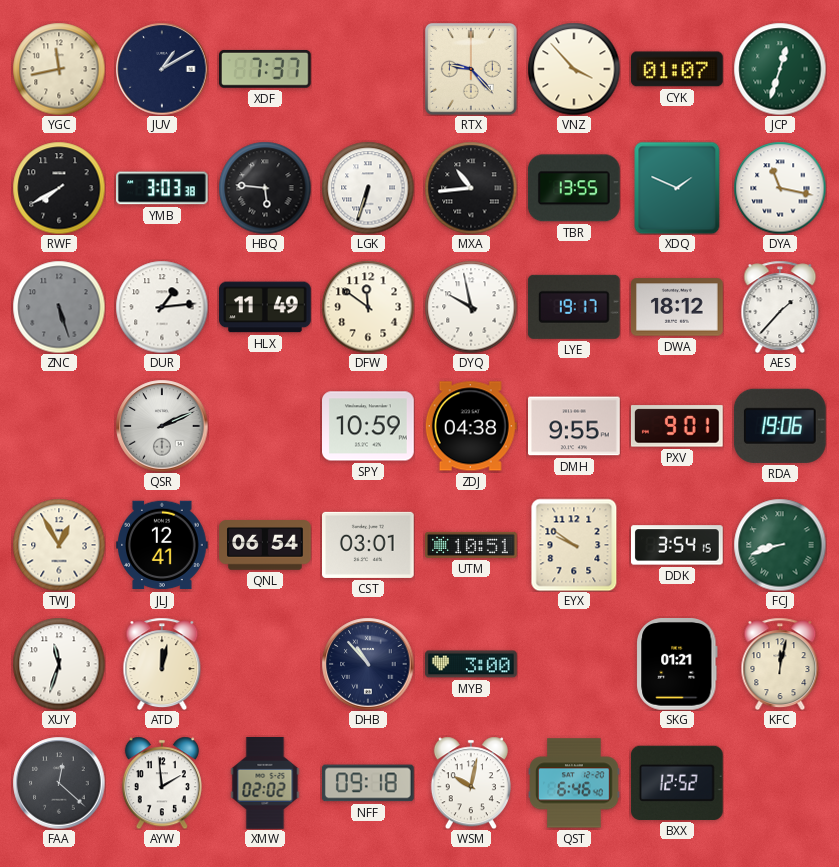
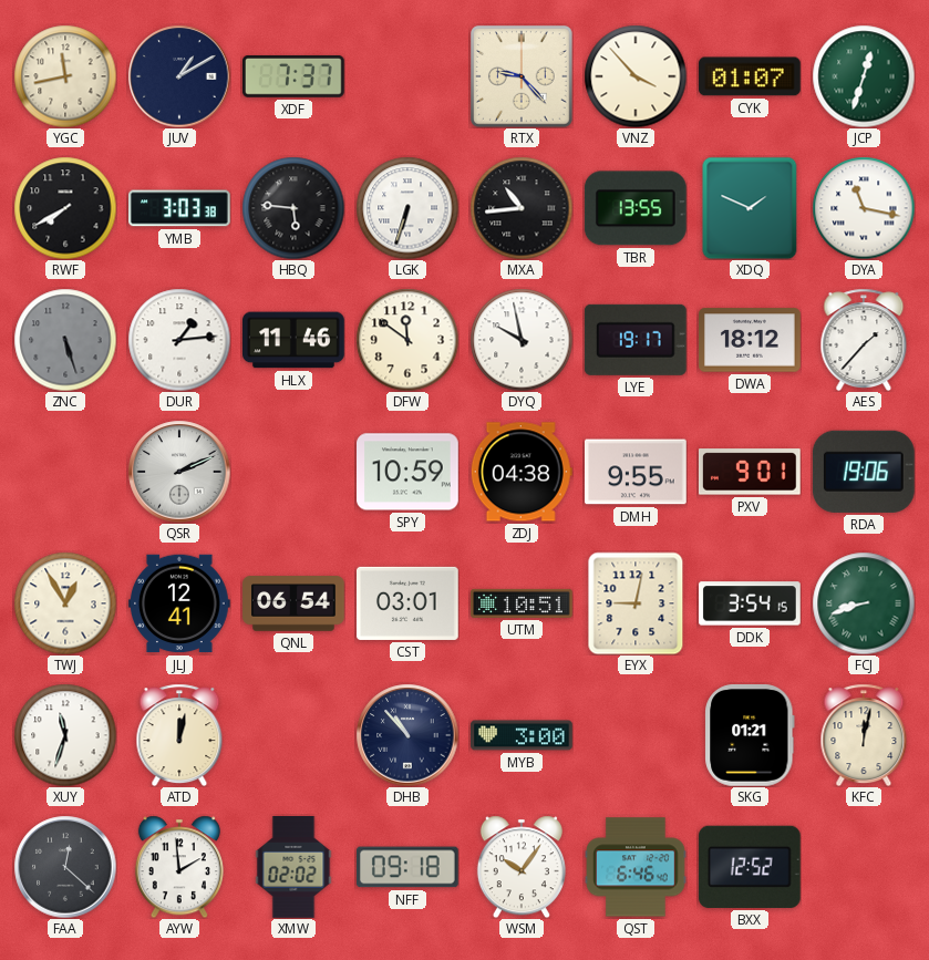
HLX: 11:49 -> 11:46 (295, 340)
EYX: 9:51 -> 9:02 (636, 603)
WSM: 10:02 -> 10:06 (522, 867)
